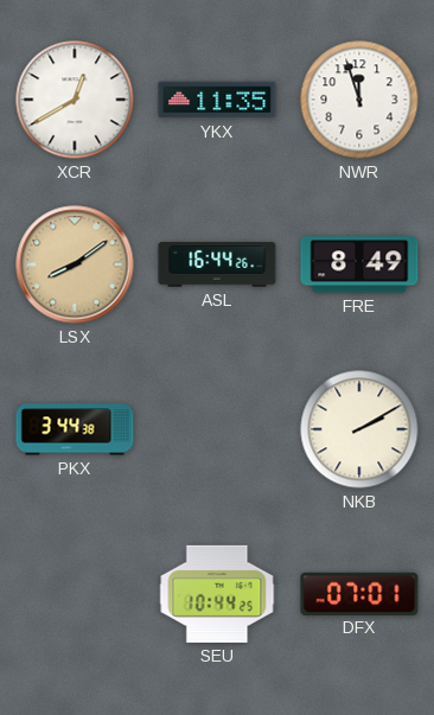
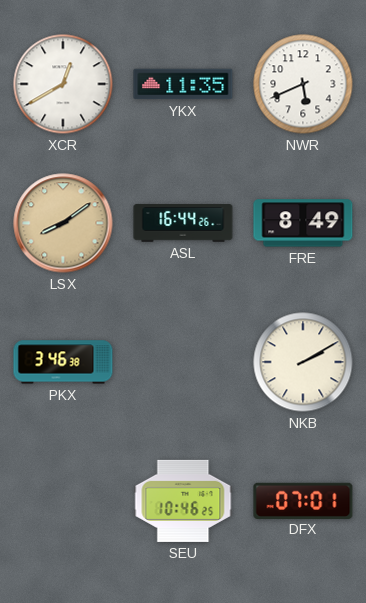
NWR: 11:57 -> 5:41 (303, 84)
PKX: 3:44 -> 3:46 (63, 362)
SEU: 10:44 -> 10:46 (183, 501)
